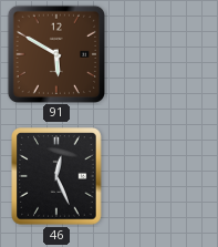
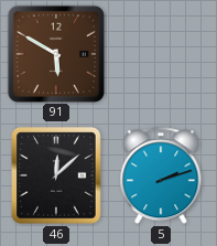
46: 12:26 -> 12:08 (56, 175)
5: none -> 2:12 (161, 177)
